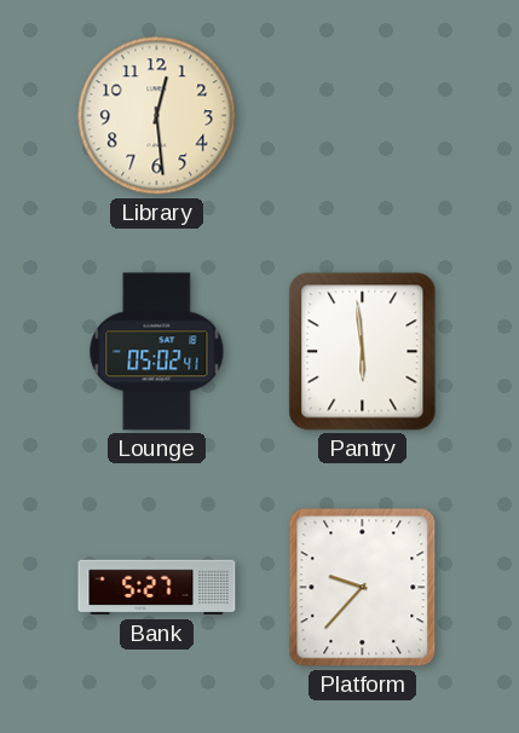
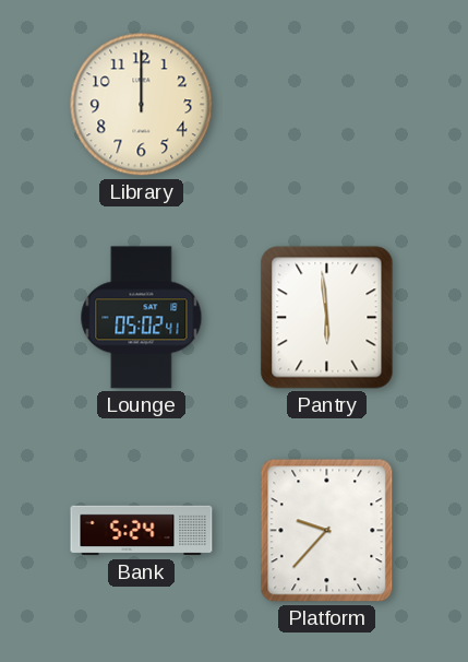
Library: 12:29 -> 12:00 (142, 105)
Bank: 5:27 -> 5:24 (142, 531)
